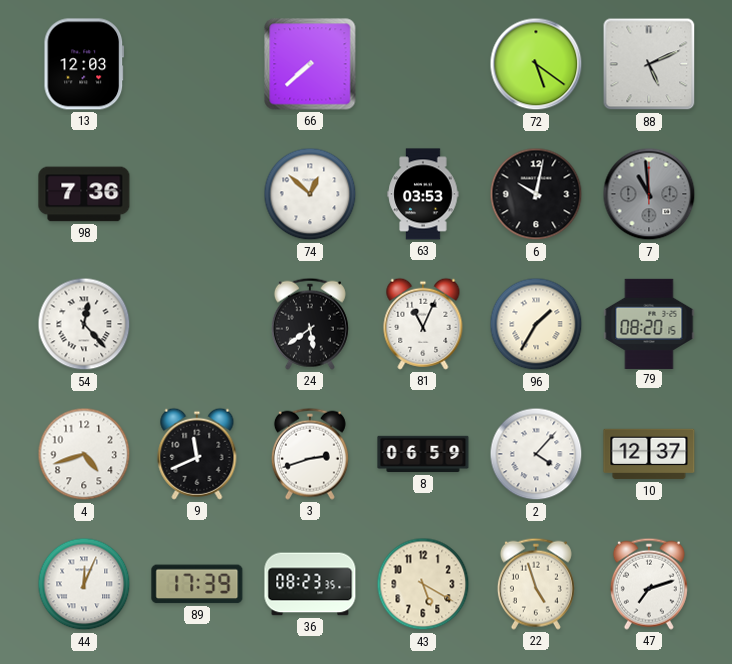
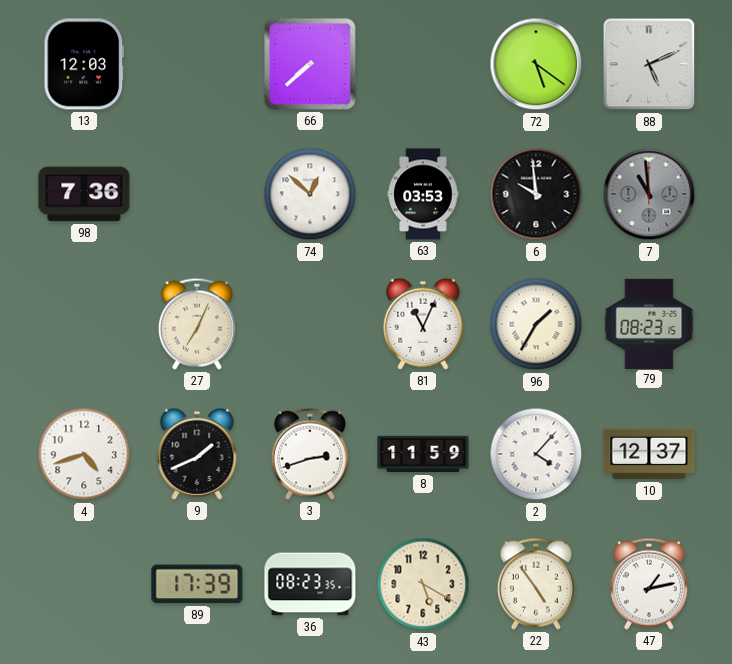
6: 10:02 -> 9:59 (536, 194)
54: 12:23 -> none (84, 324)
27: none -> 7:04 (197, 324)
24: 5:39 -> none (310, 324)
79: 08:20 -> 08:23 (649, 323)
9: 11:41 -> 1:41 (197, 454)
8: 06:59 -> 11:59 (423, 454)
44: 12:04 -> none (84, 584)
22: 4:57 -> 4:54 (536, 584)
47: 7:12 -> 1:13 (649, 584)
